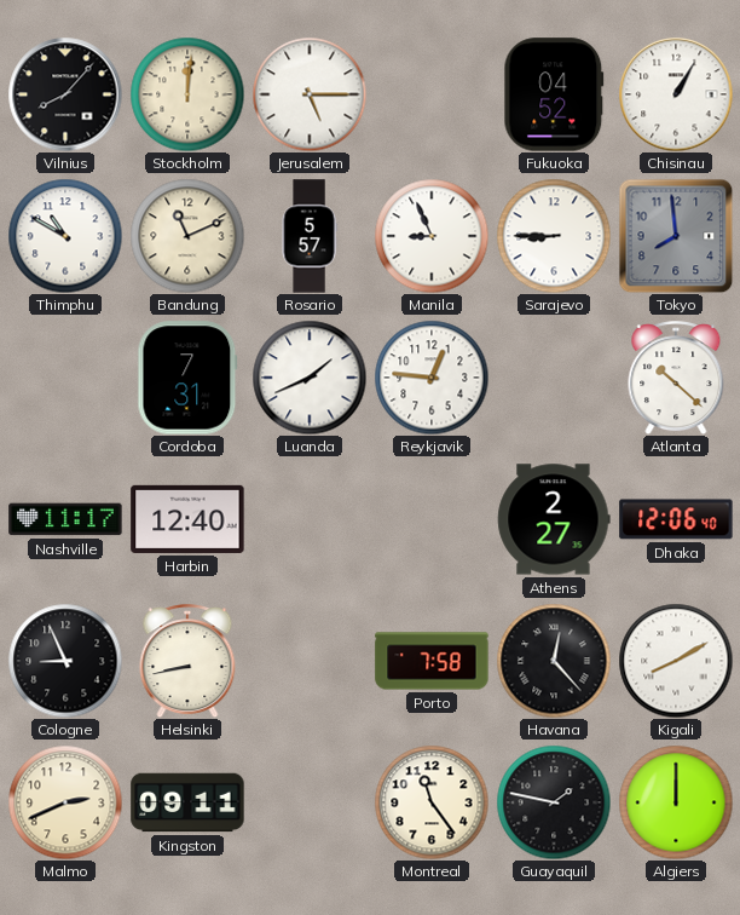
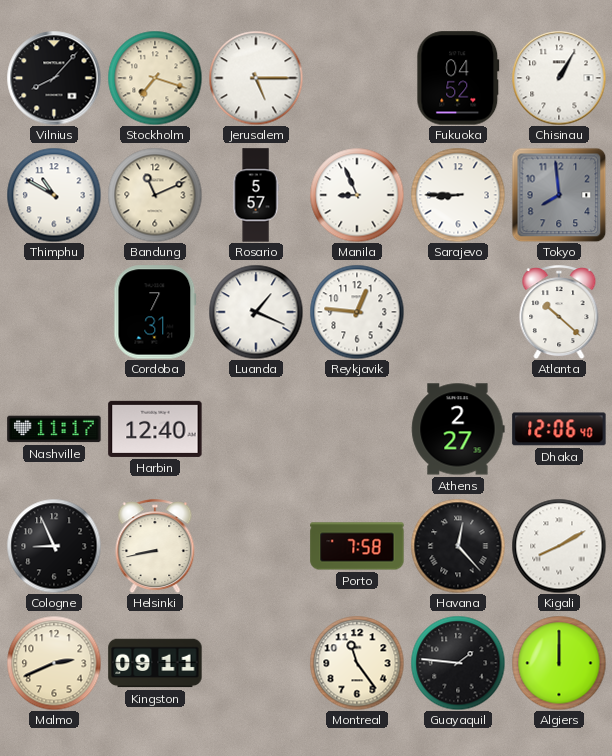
Stockholm: 12:01 -> 7:18 (155, 78)
Luanda: 1:41 -> 1:19 (256, 312)
Guayaquil: 1:47 -> 1:46 (458, 663)
